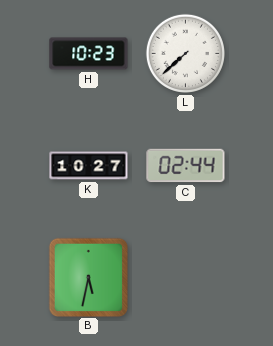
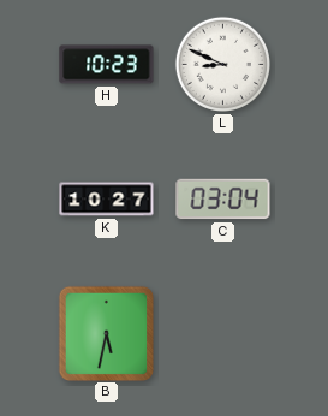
L: 7:38 -> 8:49 (222, 64)
C: 02:44 -> 03:04 (223, 200)
